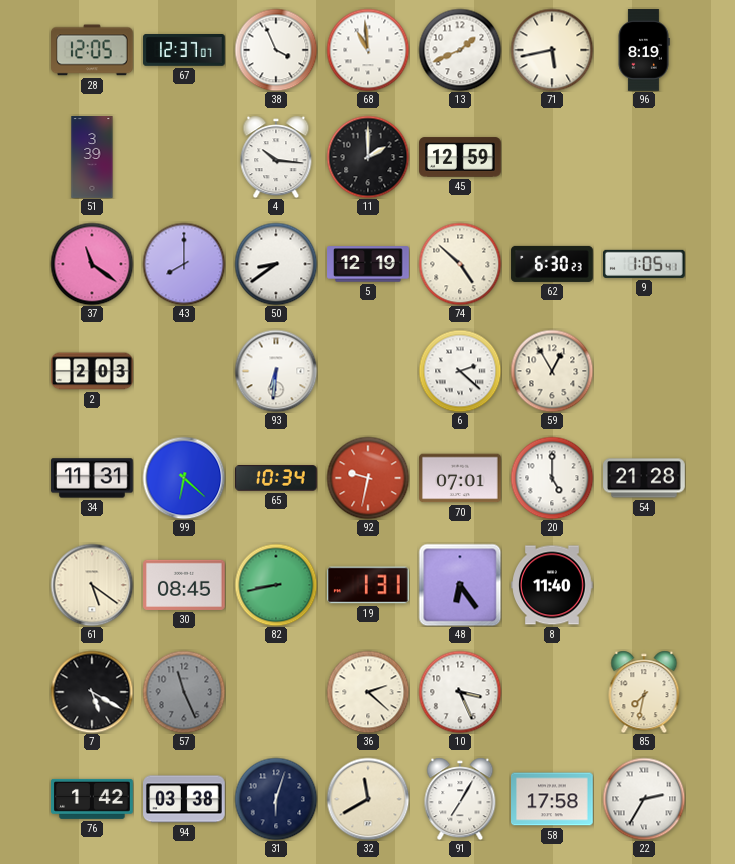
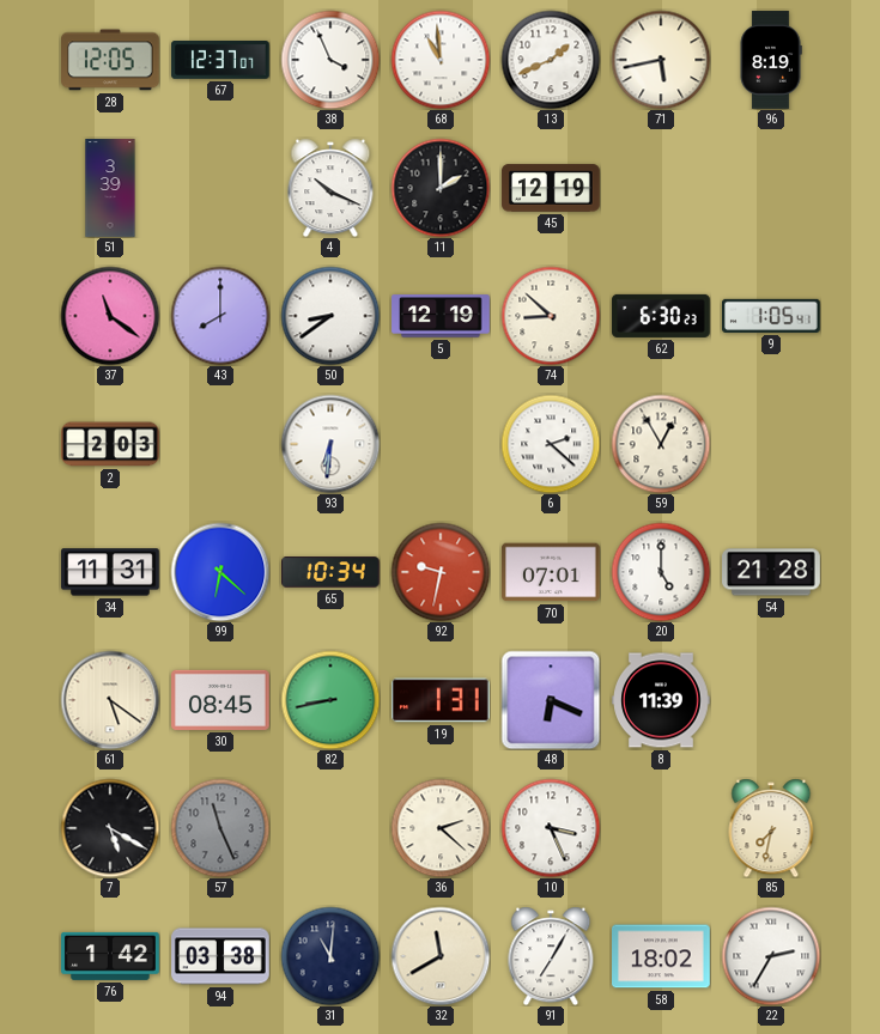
4: 10:16 -> 10:19 (330, 188)
45: 12:59 -> 12:19 (551, 188)
74: 4:52 -> 8:52 (551, 316)
48: 6:24 -> 6:19 (551, 700)
8: 11:40 -> 11:39 (661, 700)
31: 6:03 -> 11:01 (330, 956)
58: 17:58 -> 18:02 (661, 956)
